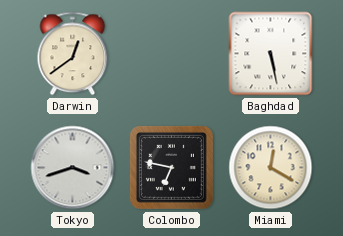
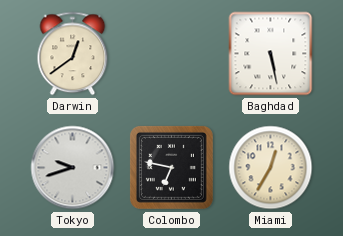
Tokyo: 3:42 -> 9:42 (73, 168)
Miami: 12:20 -> 12:35 (271, 168)
